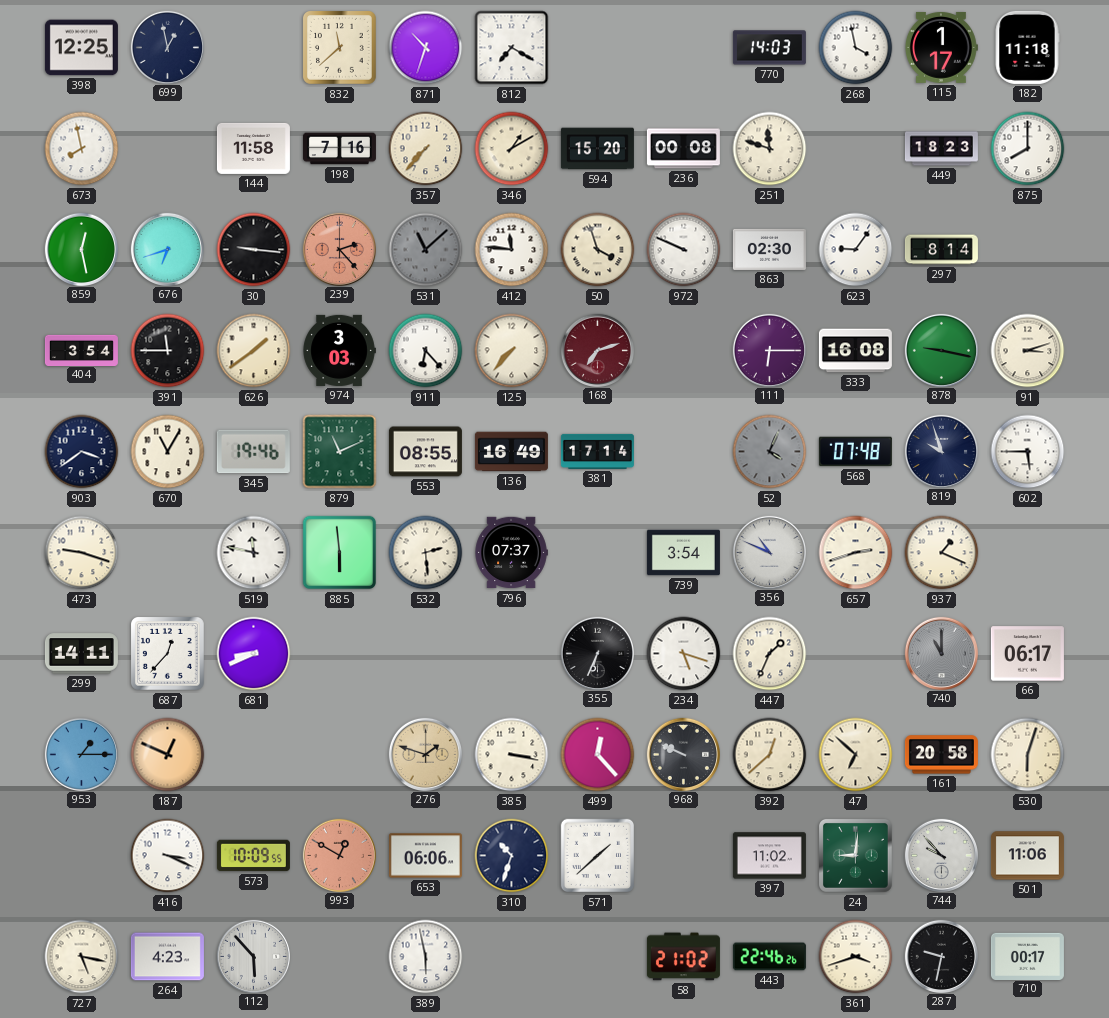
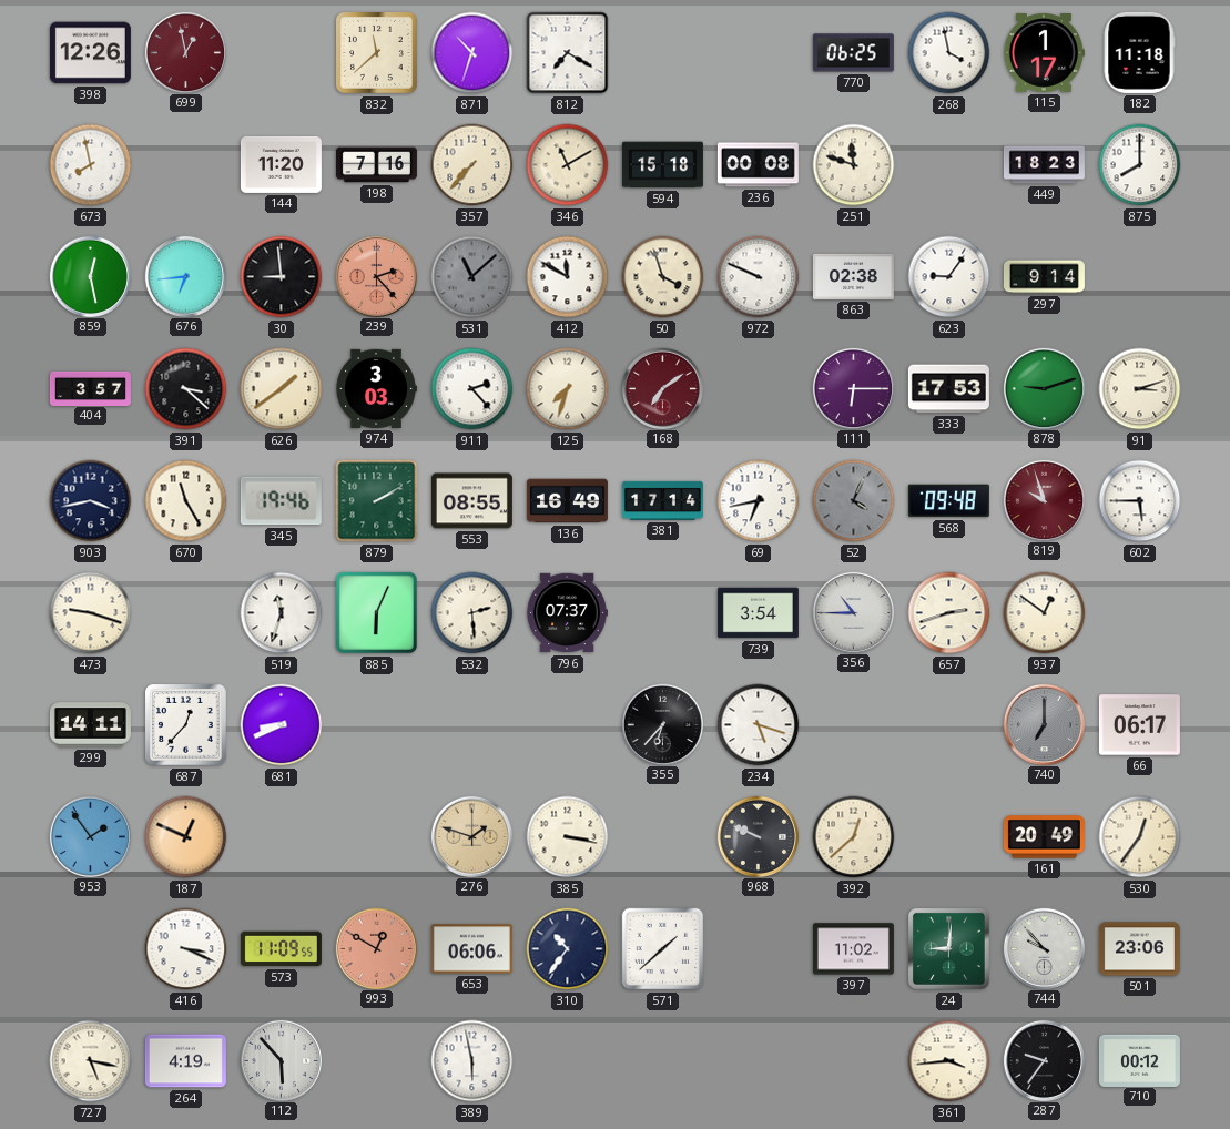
398: 12:25 -> 12:26 (90, 53)
699 dial: navy -> burgundy (185, 52)
770: 14:03 -> 06:25 (853, 53)
144: 11:58 -> 11:20 (281, 164)
346: 1:10 -> 11:10 (568, 165)
594: 15:20 -> 15:18 (662, 165)
676: 6:42 -> 6:44 (185, 276)
30: 9:16 -> 8:59 (282, 277)
412: 11:46 -> 11:50 (568, 277)
863: 02:30 -> 02:38 (853, 276)
297: 8:14 -> 9:14 (1044, 277)
404: 3:54 -> 3:57 (90, 388)
391: 11:45 -> 3:22 (186, 389)
911: 6:23 -> 2:23 (472, 389)
125: 7:37 -> 7:33 (568, 389)
168: 7:12 -> 7:09 (662, 388)
333: 16:08 -> 17:53 (948, 389)
878: 9:17 -> 9:12 (1044, 388)
903: 3:39 -> 3:43 (91, 501)
670: 11:05 -> 11:25 (186, 501)
879: 11:11 -> 2:10 (377, 501)
69: none -> 6:43 (759, 501)
568: 07:48 -> 09:48 (948, 501)
819 dial: navy -> burgundy (1044, 500)
519: 11:47 -> 11:33 (282, 613)
885: 5:59 -> 6:04 (377, 613)
356: 10:49 -> 10:45 (853, 612)
937: 1:19 -> 12:51 (1045, 613)
355: 6:34 -> 6:37 (662, 724)
447: 1:34 -> none (770, 654)
740: 11:00 -> 7:00 (1044, 724)
953: 1:15 -> 1:54 (90, 836)
499: 12:23 -> none (598, 755)
47: 6:52 -> none (856, 755)
161: 20:58 -> 20:49 (1044, 837)
530: 6:03 -> 12:36 (1140, 837)
573: 10:09 -> 11:09 (281, 949)
310: 10:33 -> 10:36 (568, 949)
501: 11:06 -> 23:06 (1139, 949)
264: 4:23 -> 4:19 (185, 1061)
58: 21:02 -> none (683, 957)
443: 22:46 -> none (769, 957)
361: 3:42 -> 3:44 (949, 1061)
287: 9:32 -> 9:36 (1044, 1060)
710: 00:17 -> 00:12 (1139, 1060)
